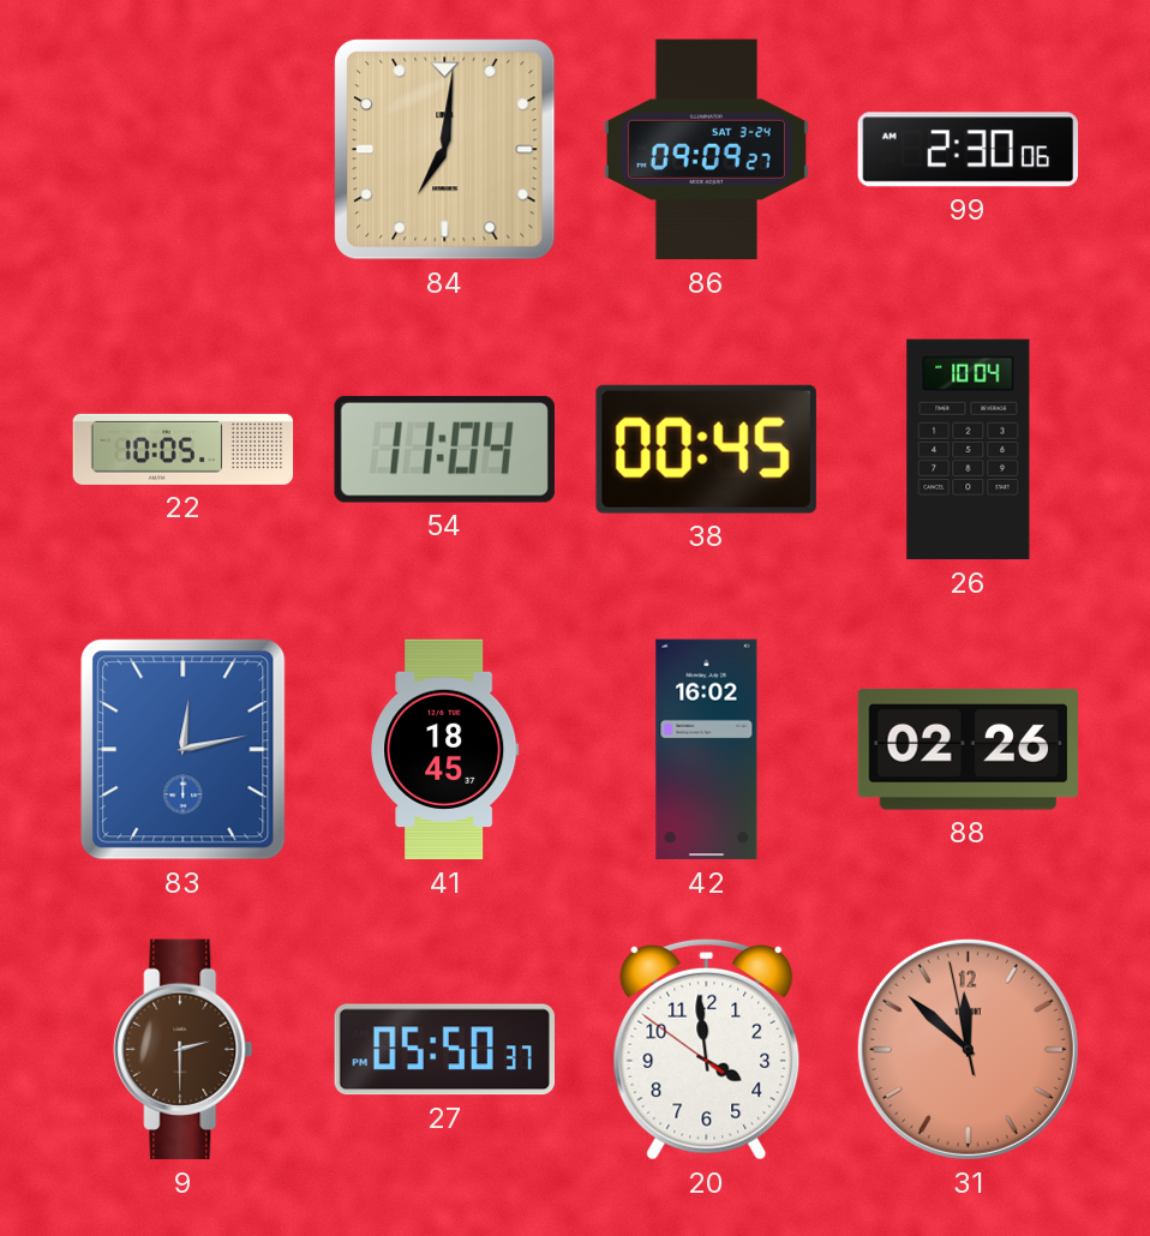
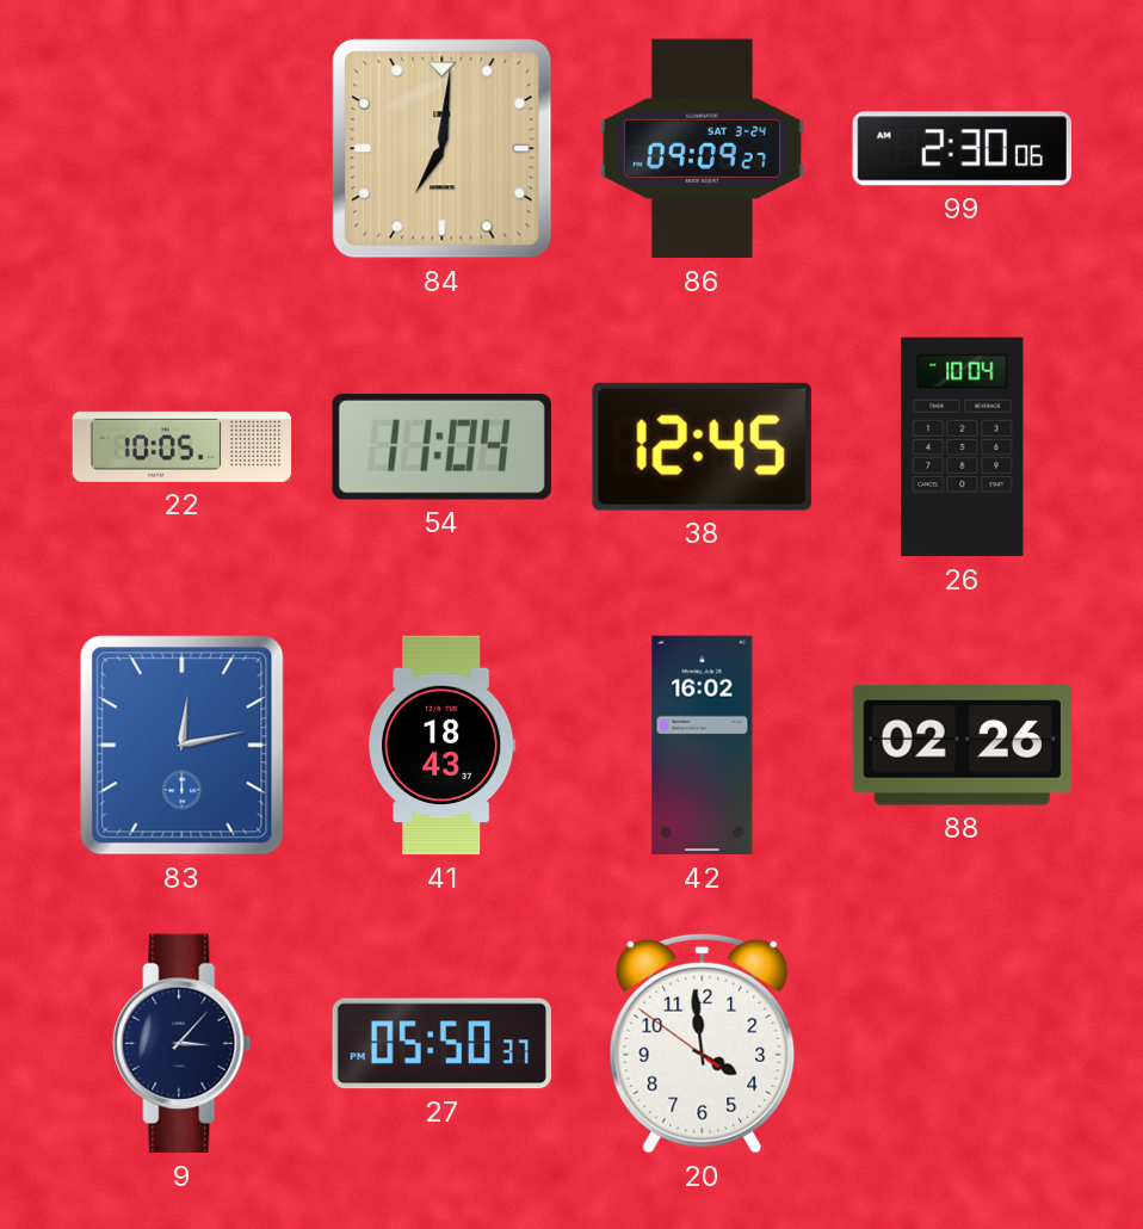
38: 00:45 -> 12:45 (702, 446)
41: 18:45 -> 18:43 (443, 746)
9: 2:30 -> 3:07 (183, 1044)
9 dial: brown -> navy (183, 1044)
31: 11:51 -> none (968, 1049)
